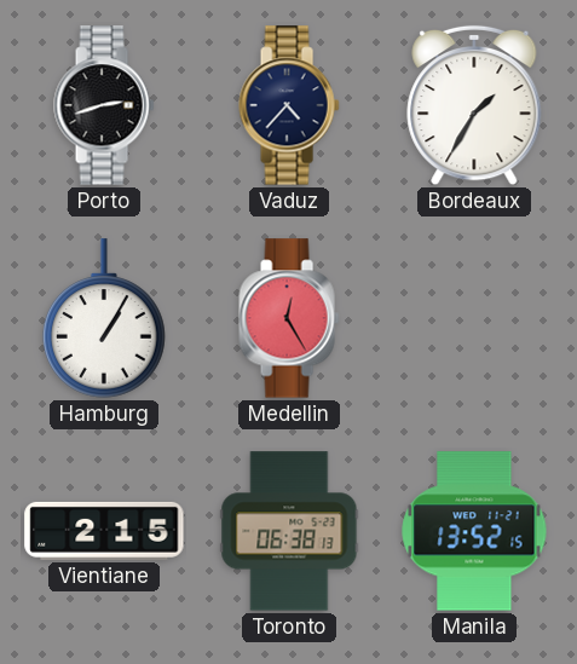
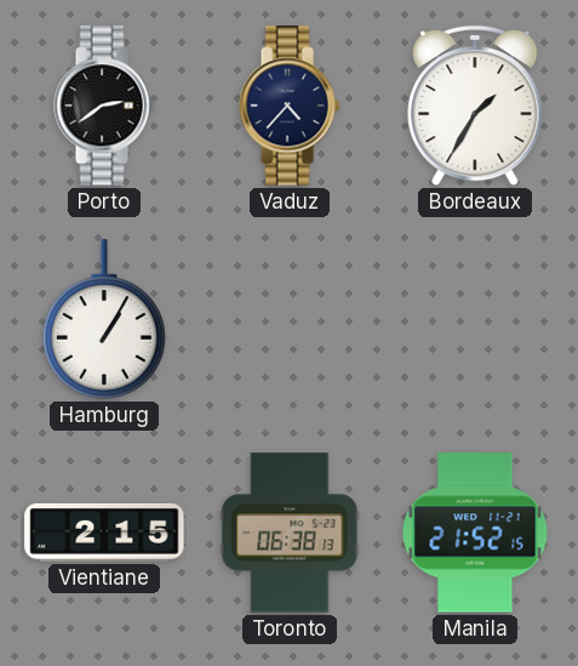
Porto: 2:42 -> 2:39 (104, 106)
Medellin: 12:25 -> none (289, 318)
Manila: 13:52 -> 21:52 (475, 533)
